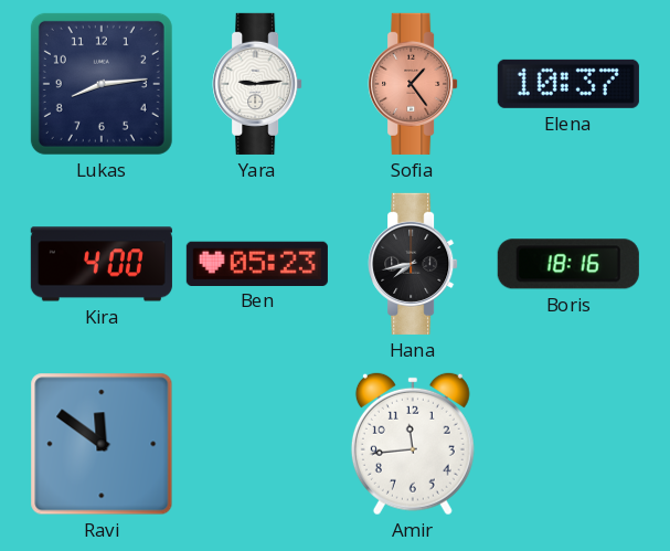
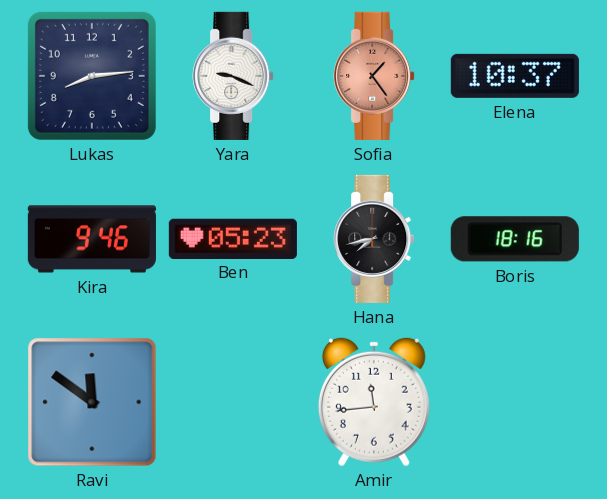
Yara: 9:14 -> 9:19 (233, 76)
Kira: 4:00 -> 9:46 (92, 239)
